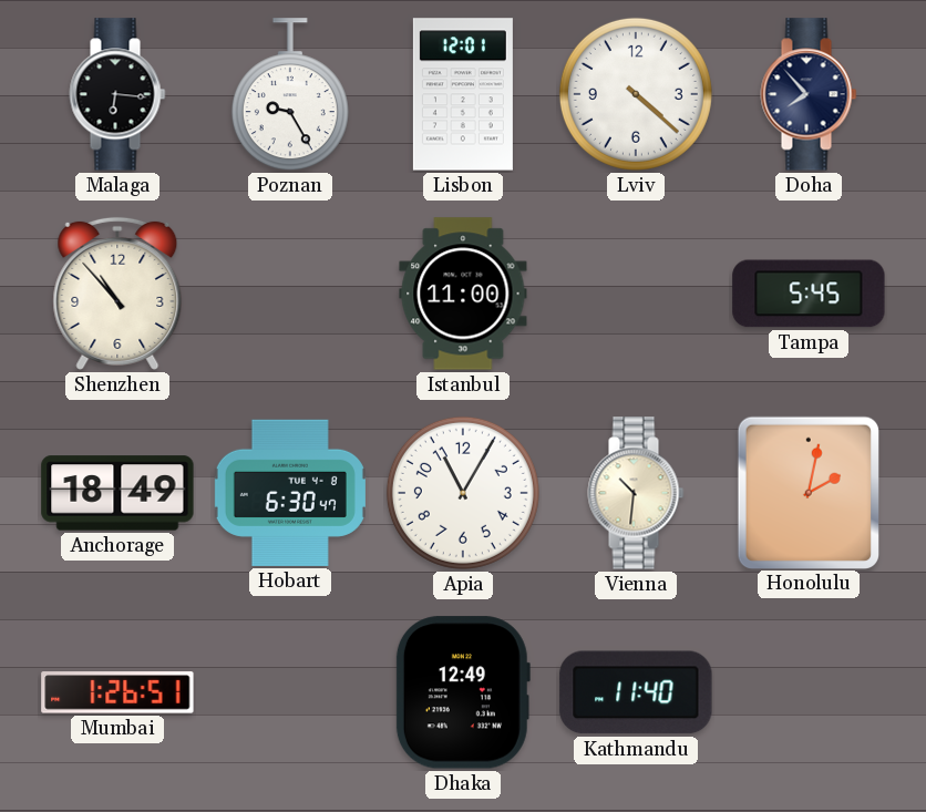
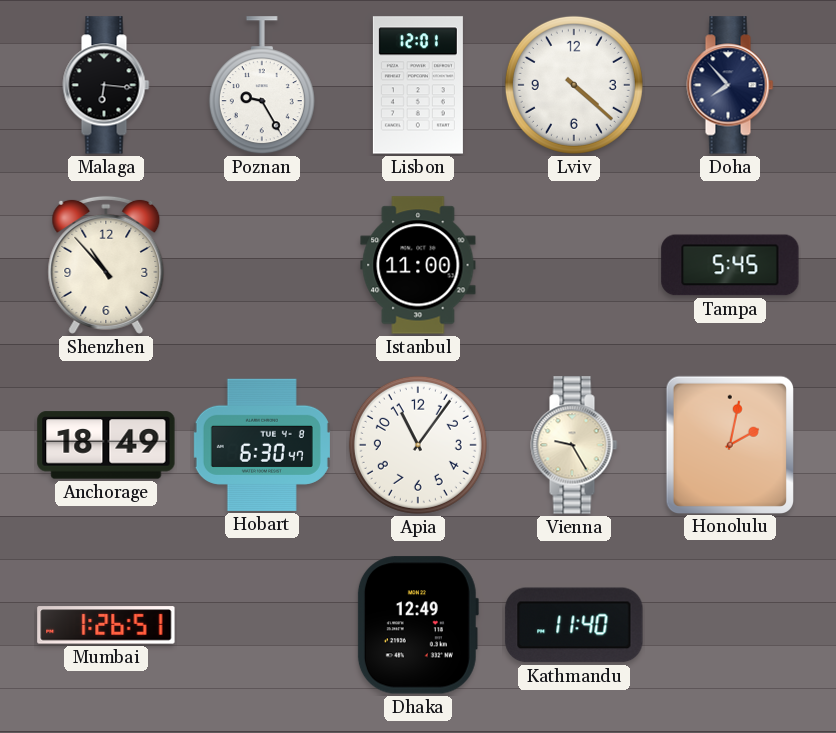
Apia: 11:05 -> 11:06 (418, 445)
Vienna: 10:31 -> 9:25 (574, 445)
